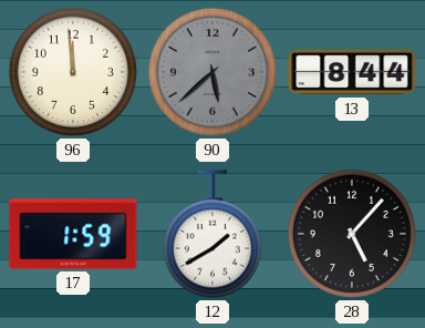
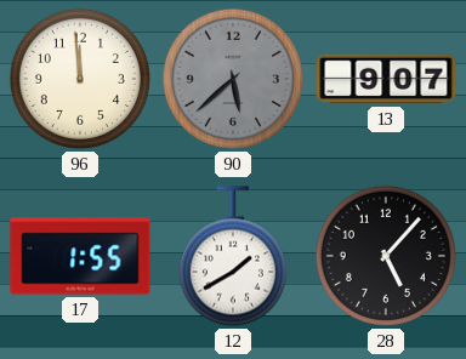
13: 8:44 -> 9:07 (386, 79)
17: 1:59 -> 1:55 (80, 256)
